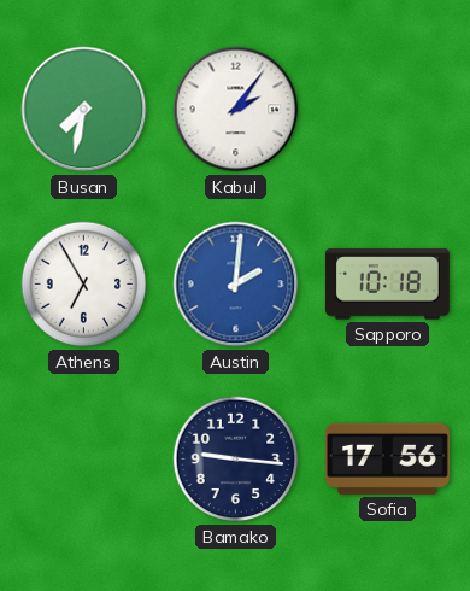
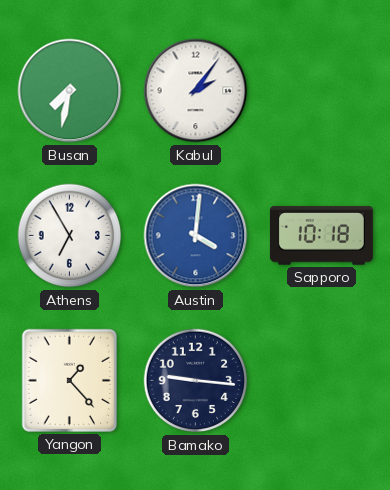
Austin: 2:01 -> 4:01 (196, 236)
Yangon: none -> 1:23 (69, 380)
Sofia: 17:56 -> none (387, 458)
